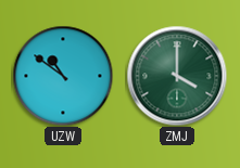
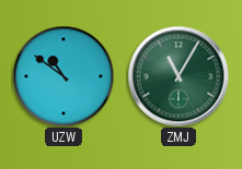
ZMJ: 4:00 -> 11:05 (178, 76)
